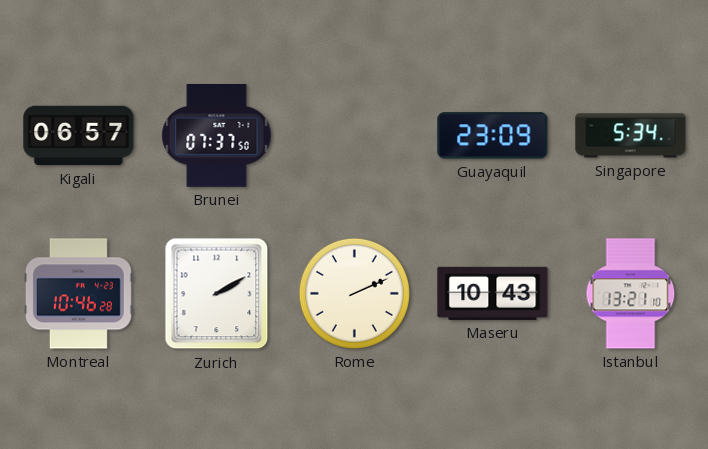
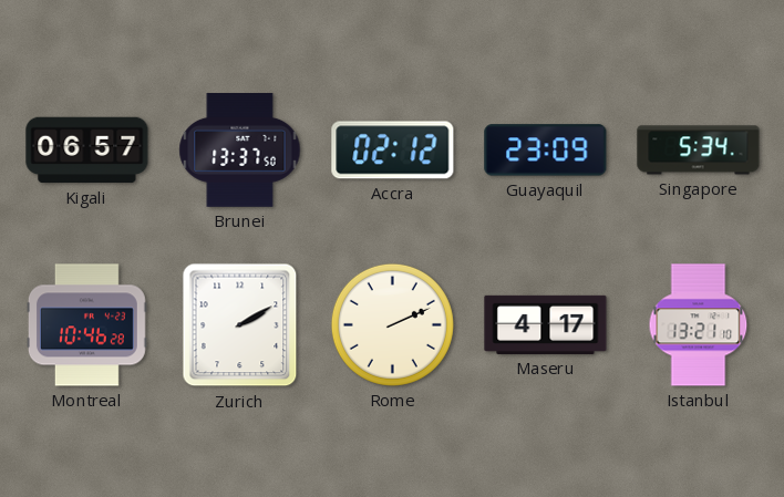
Brunei: 07:37 -> 13:37 (240, 151)
Accra: none -> 02:12 (393, 151)
Maseru: 10:43 -> 4:17 (546, 324)
